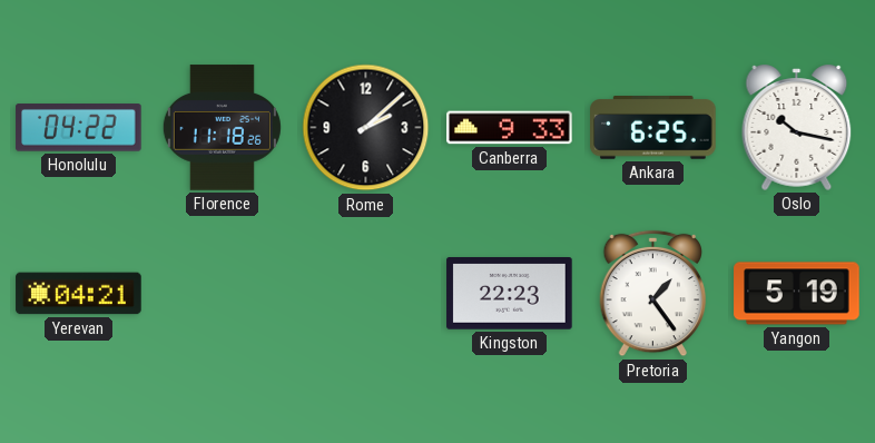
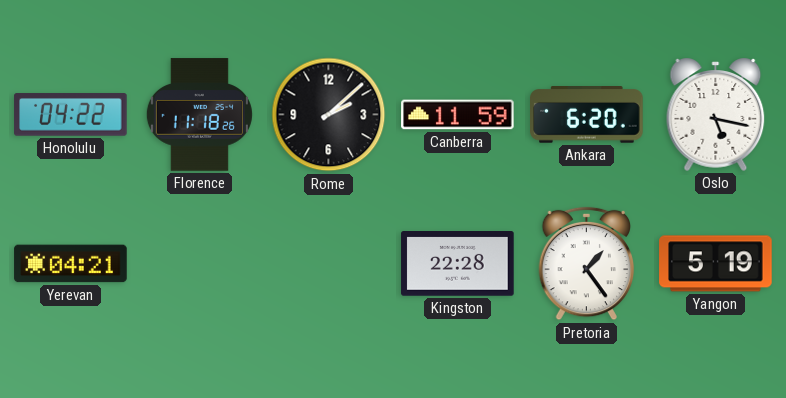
Canberra: 9:33 -> 11:59 (458, 115)
Ankara: 6:25 -> 6:20 (587, 115)
Oslo: 10:17 -> 5:17 (716, 114)
Kingston: 22:23 -> 22:28 (458, 264)
